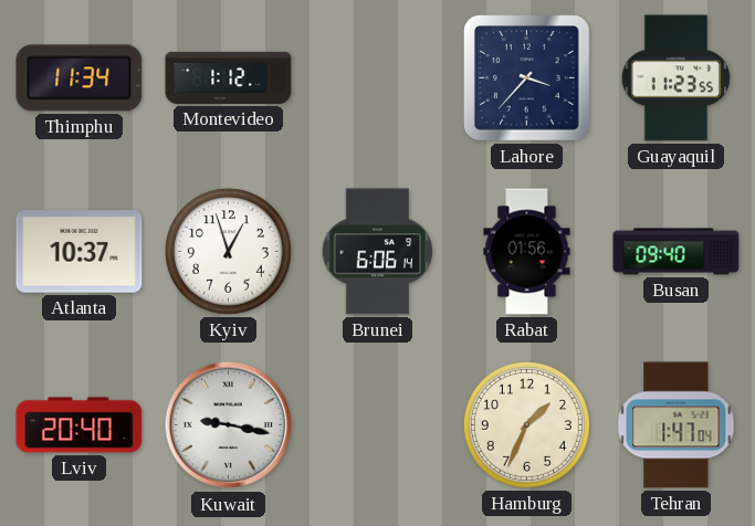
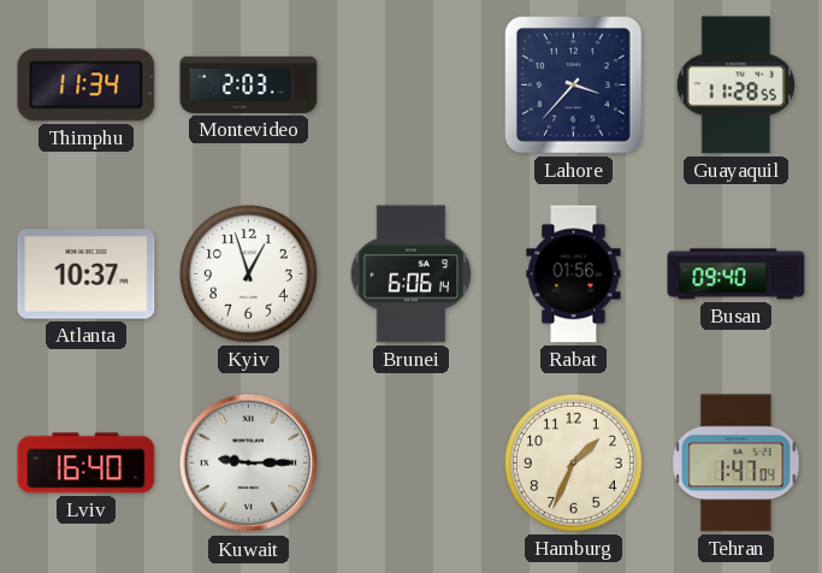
Montevideo: 1:12 -> 2:03 (249, 84)
Guayaquil: 11:23 -> 11:28 (737, 85)
Lviv: 20:40 -> 16:40 (87, 463)
Kuwait: 9:17 -> 9:15 (249, 463)
